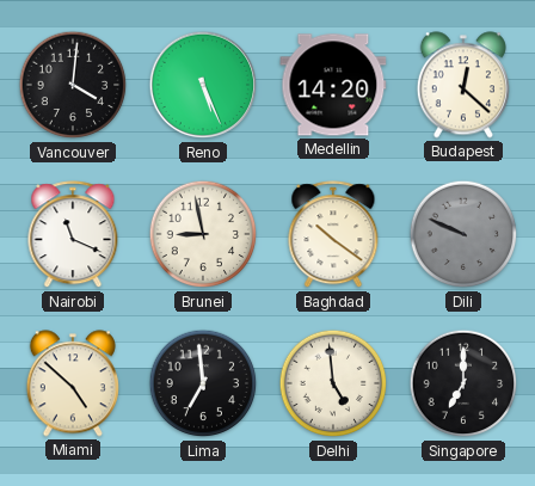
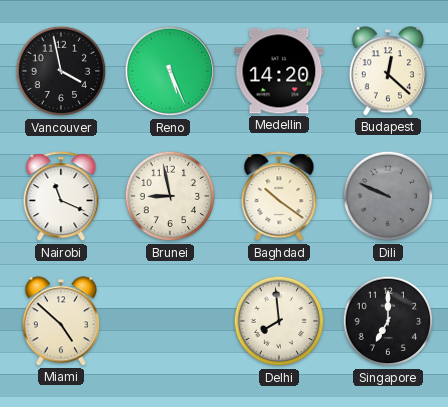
Vancouver: 4:01 -> 3:58 (61, 71)
Lima: 6:59 -> none (203, 383)
Delhi: 4:59 -> 7:59 (279, 321)
